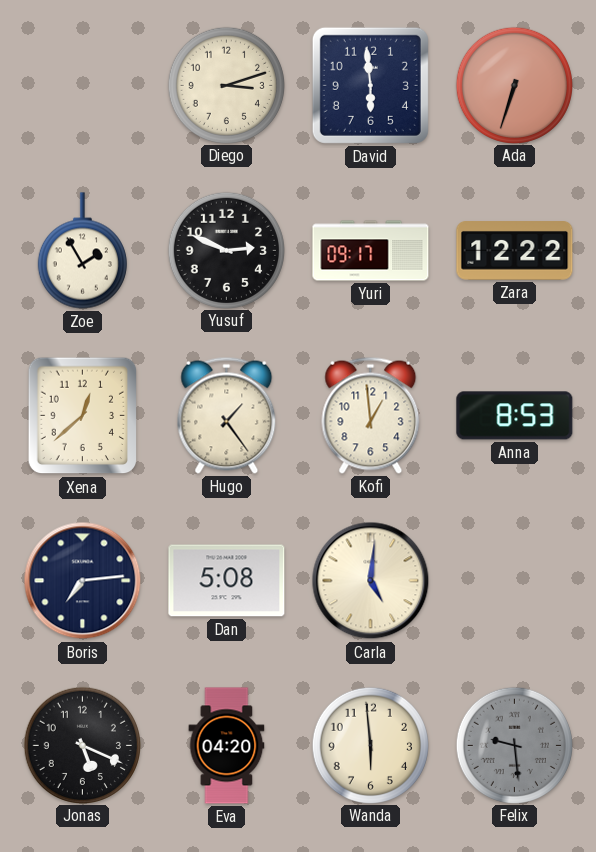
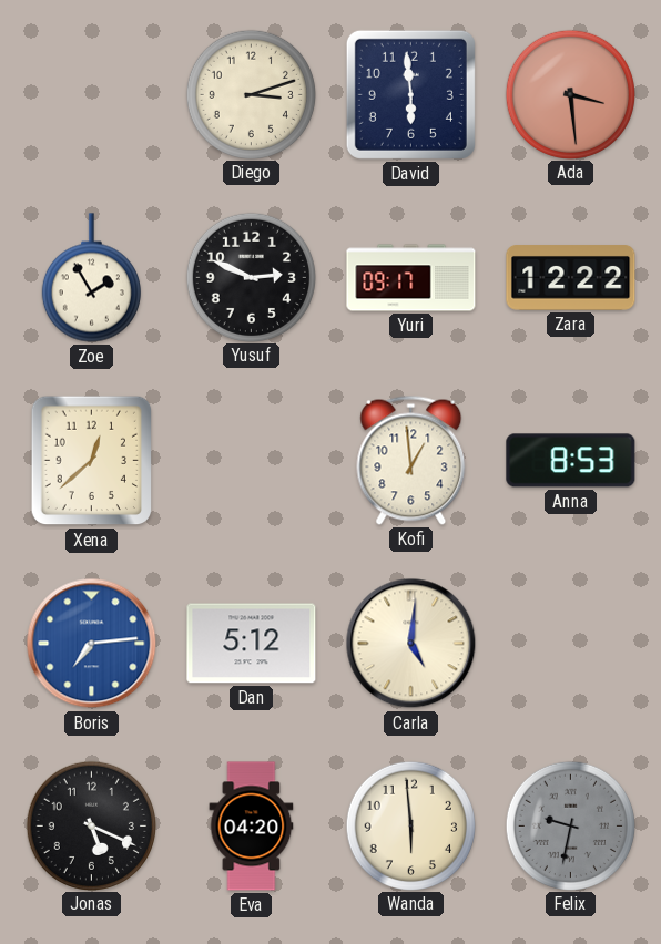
Ada: 6:33 -> 3:29 (570, 94)
Hugo: 1:24 -> none (227, 415)
Boris dial: navy -> blue (92, 644)
Dan: 5:08 -> 5:12 (252, 644)
Felix: 9:29 -> 9:32 (570, 825)
